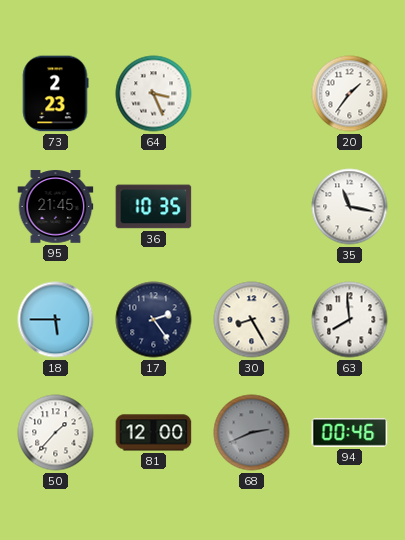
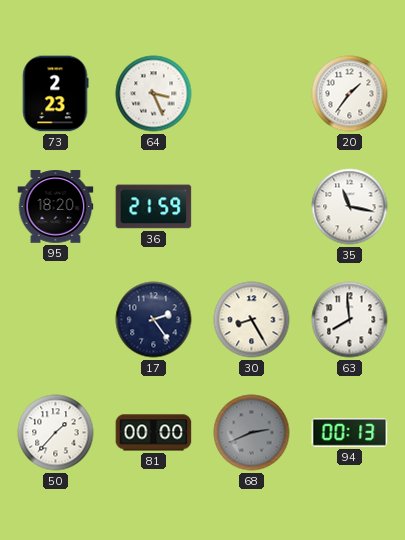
95: 21:45 -> 18:20 (56, 207)
36: 10:35 -> 21:59 (154, 207)
18: 5:45 -> none (56, 320)
81: 12:00 -> 00:00 (154, 433)
94: 00:46 -> 00:13 (350, 433)
